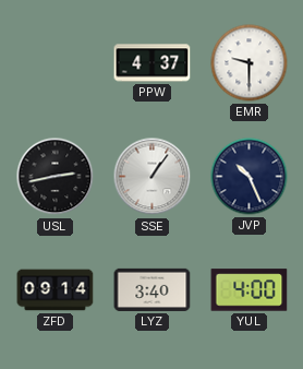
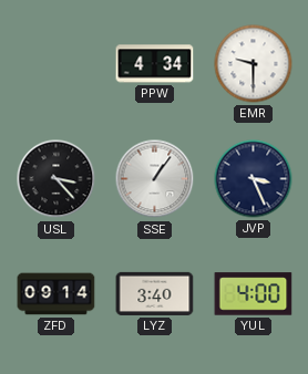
PPW: 4:37 -> 4:34 (155, 64)
USL: 2:43 -> 3:23 (57, 179)
JVP: 10:26 -> 3:26 (254, 179)
